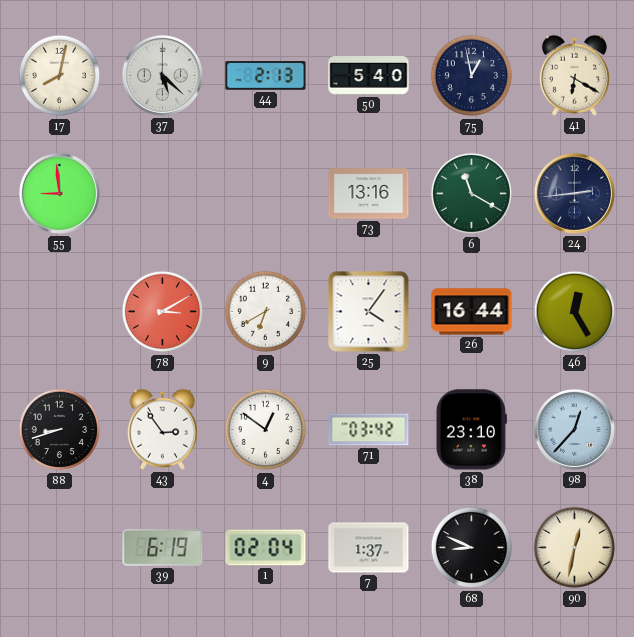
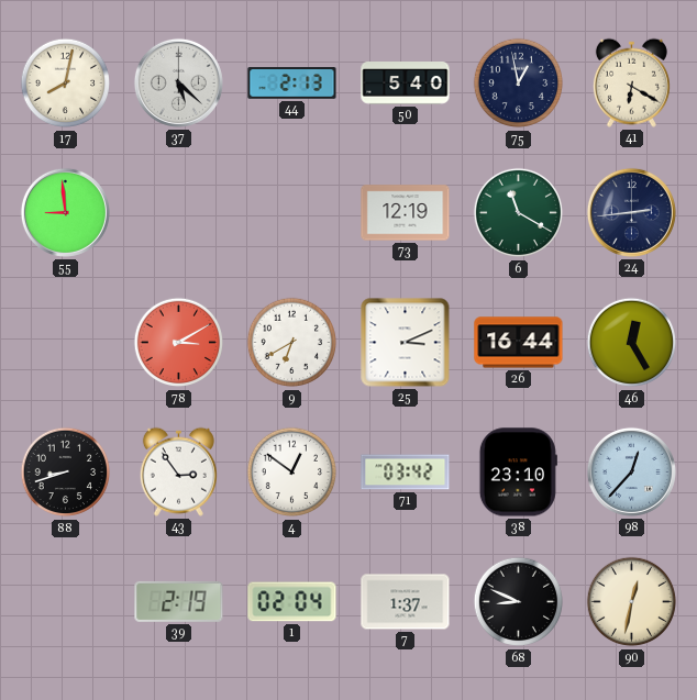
73: 13:16 -> 12:19 (406, 213)
25: 4:06 -> 3:11 (406, 343)
39: 6:19 -> 2:19 (179, 601)
